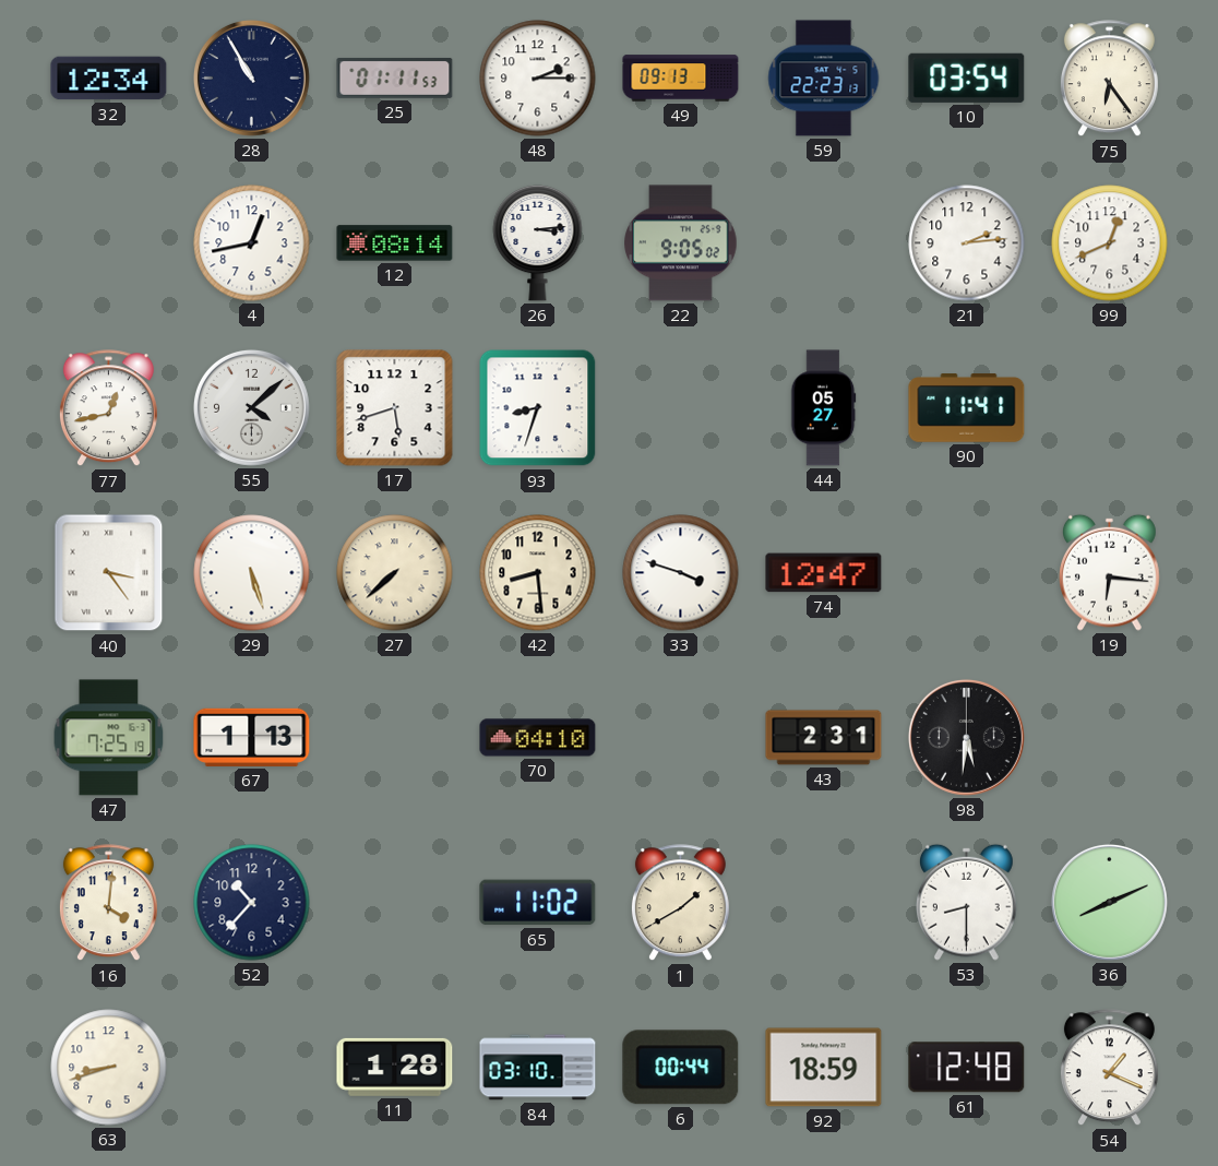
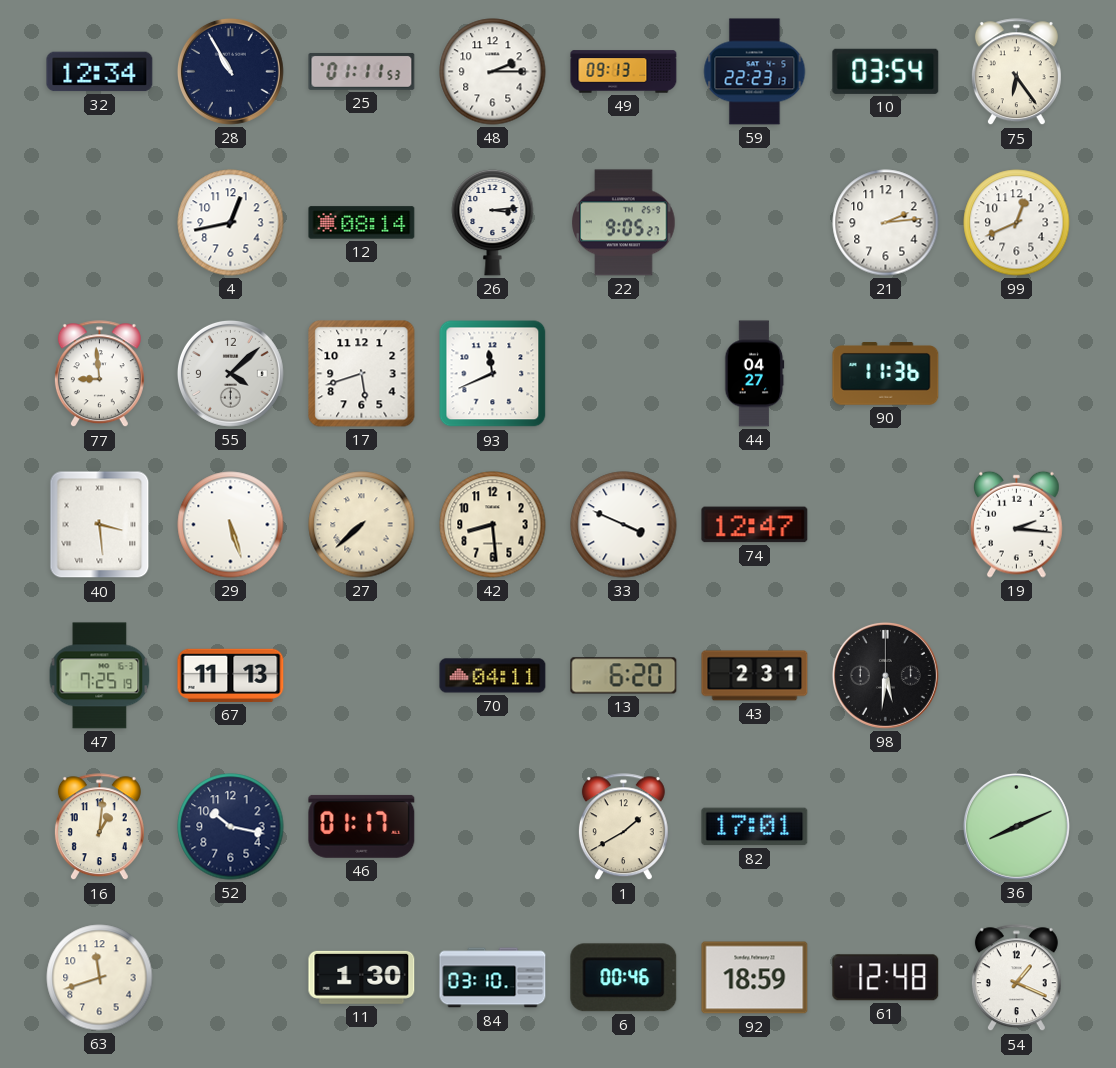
22: 9:05:02 -> 9:05:27 (624, 223)
77: 12:43 -> 8:59 (99, 374)
93: 8:33 -> 11:41 (493, 374)
44: 05:27 -> 04:27 (754, 374)
90: 11:41 -> 11:36 (886, 374)
40: 3:24 -> 3:29 (100, 525)
33: 3:48 -> 3:49 (624, 525)
19: 6:16 -> 2:16 (1017, 524)
67: 1:13 -> 11:13 (231, 675)
70: 04:10 -> 04:11 (493, 676)
13: none -> 6:20 (624, 676)
16: 4:01 -> 1:01 (99, 827)
52: 10:37 -> 10:17 (231, 827)
46: none -> 01:17 (362, 826)
65: 11:02 -> none (538, 903)
82: none -> 17:01 (755, 827)
53: 8:30 -> none (967, 902)
63: 8:42 -> 11:42 (100, 978)
11: 1:28 -> 1:30 (362, 977)
6: 00:44 -> 00:46 (624, 978)
